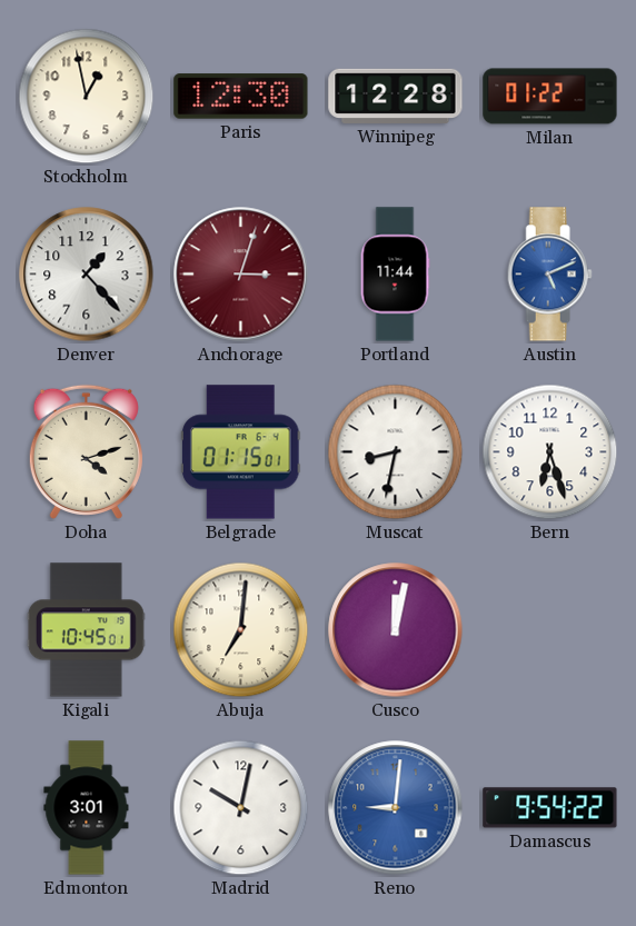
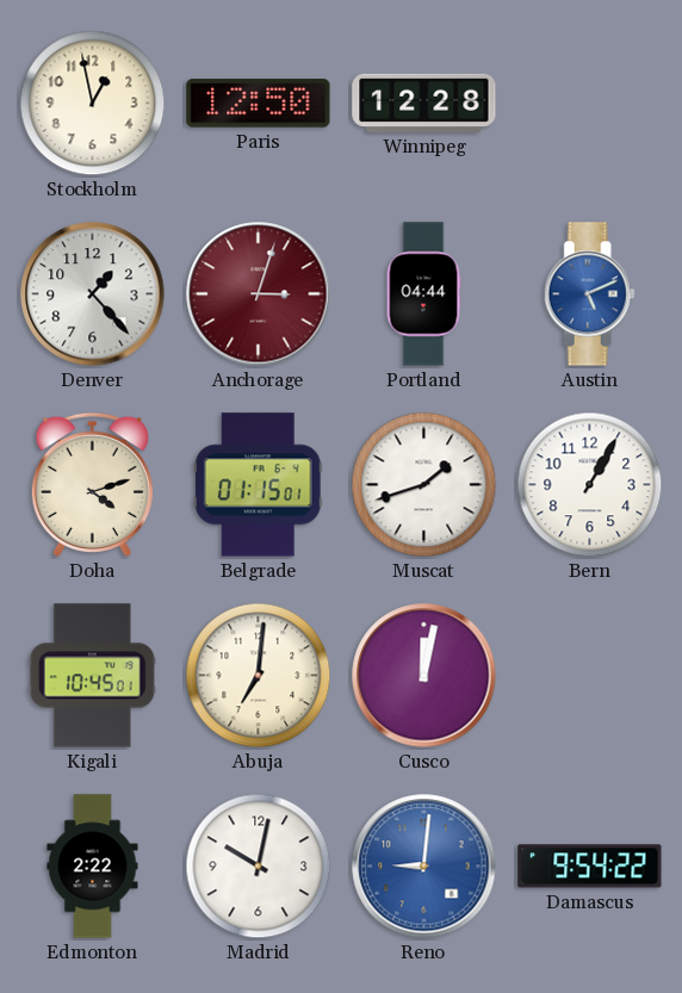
Paris: 12:30 -> 12:50 (259, 104)
Milan: 01:22 -> none (550, 97)
Portland: 11:44 -> 04:44 (423, 294)
Muscat: 8:32 -> 1:42 (424, 485)
Bern: 6:27 -> 1:05 (590, 485)
Edmonton: 3:01 -> 2:22 (93, 867)
